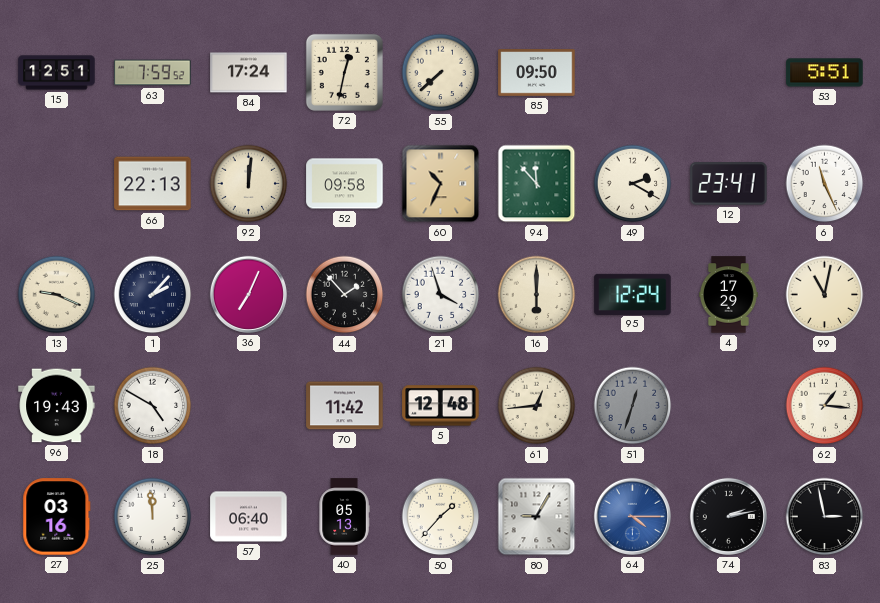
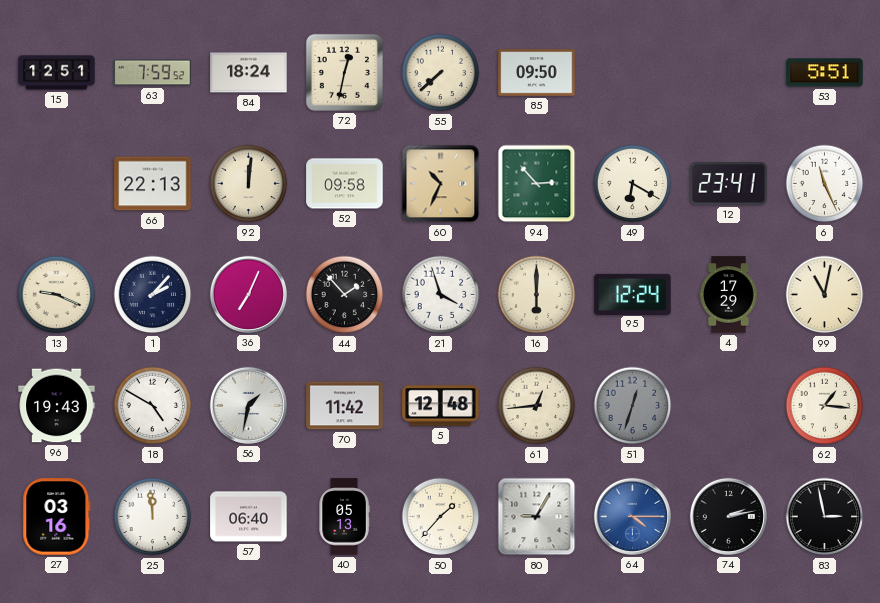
84: 17:24 -> 18:24 (249, 73)
94: 11:53 -> 2:53 (537, 184)
49: 2:20 -> 6:20 (633, 184)
56: none -> 1:32 (248, 405)
